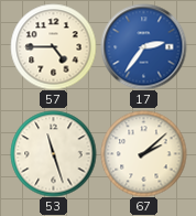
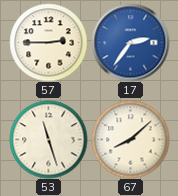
57: 4:45 -> 2:45 (48, 42)
67: 2:08 -> 8:08 (130, 139)
